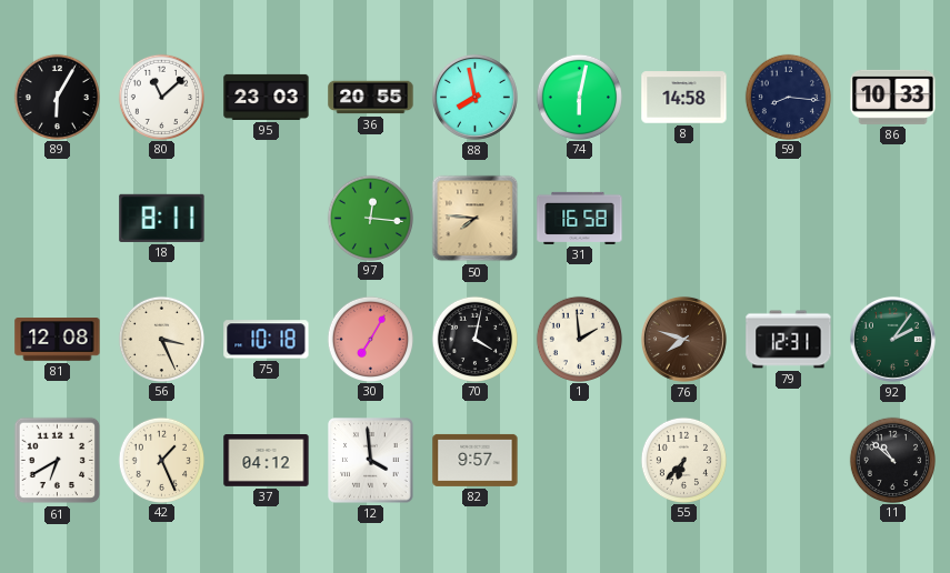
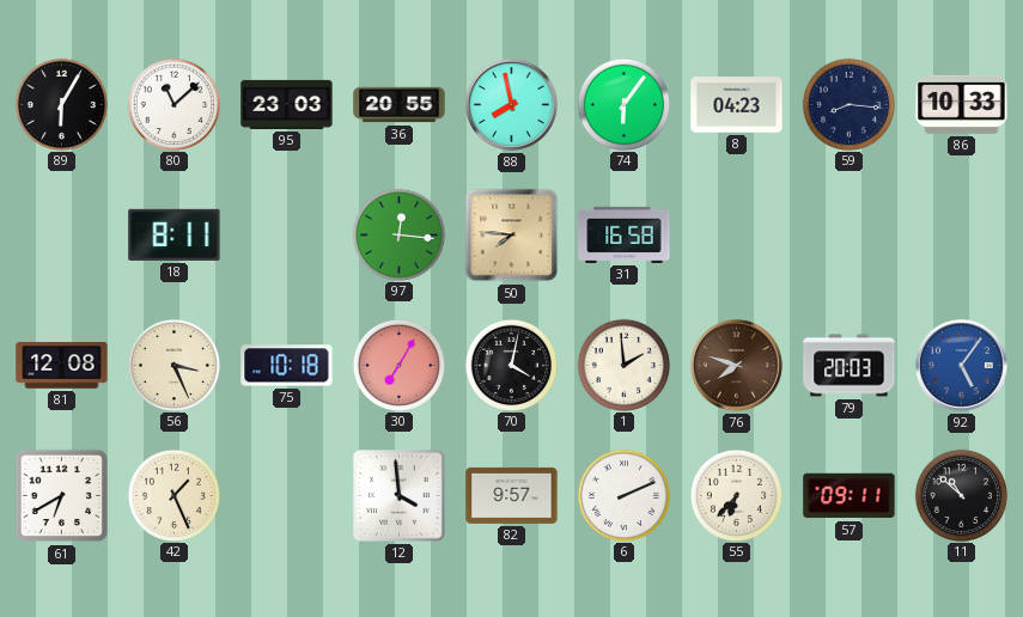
74: 6:02 -> 6:06 (623, 104)
8: 14:58 -> 04:23 (737, 105)
79: 12:31 -> 20:03 (850, 366)
92: 2:06 -> 5:06 (961, 365)
92 dial: green -> blue (961, 365)
37: 04:12 -> none (267, 461)
6: none -> 2:11 (623, 495)
57: none -> 09:11 (850, 496)
